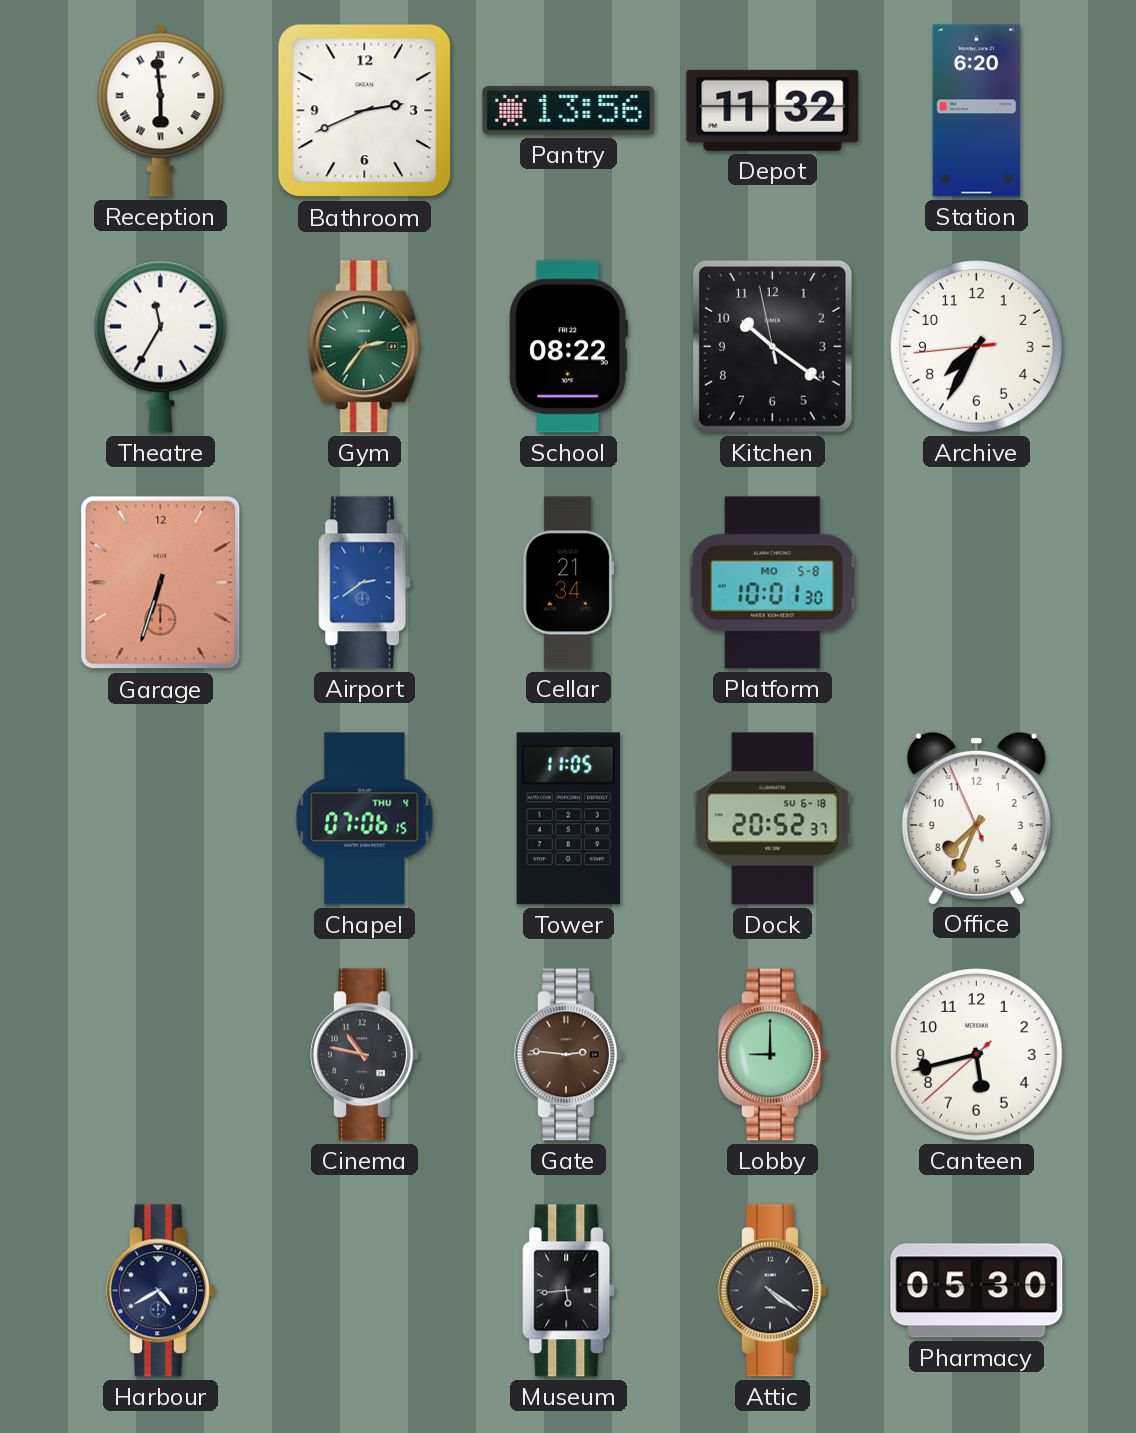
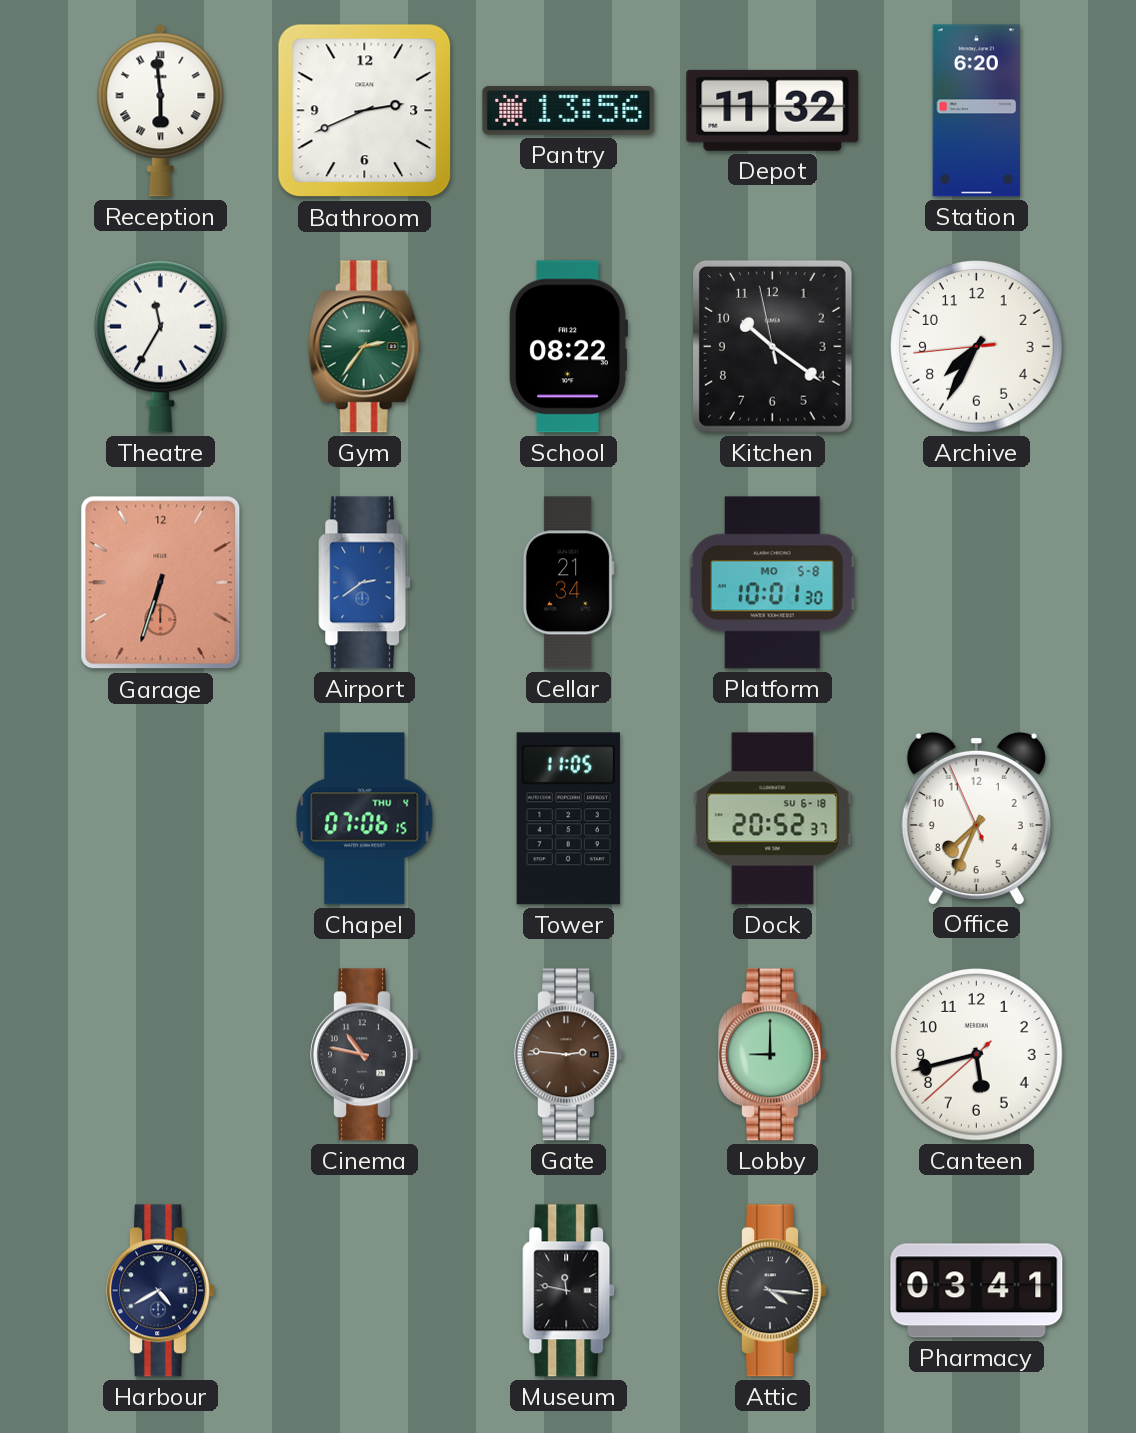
Museum: 5:44 -> 11:47 (569, 1291)
Attic: 4:21 -> 4:16 (773, 1291)
Pharmacy: 05:30 -> 03:41 (977, 1291)
